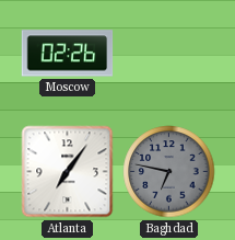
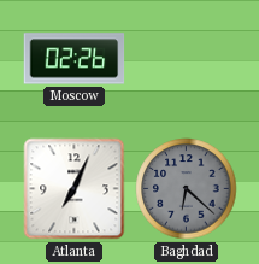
Atlanta: 7:06 -> 7:04 (75, 189)
Baghdad: 6:47 -> 6:22 (187, 189)
